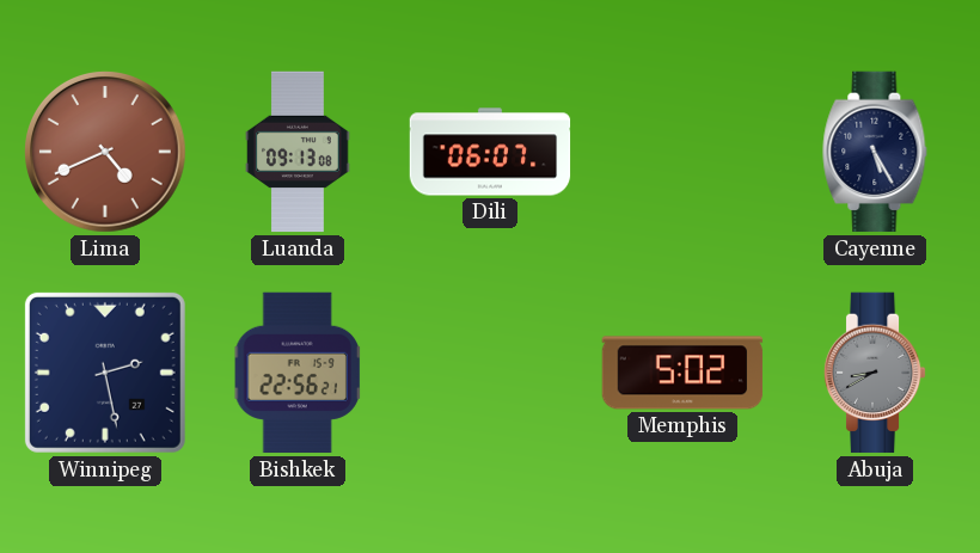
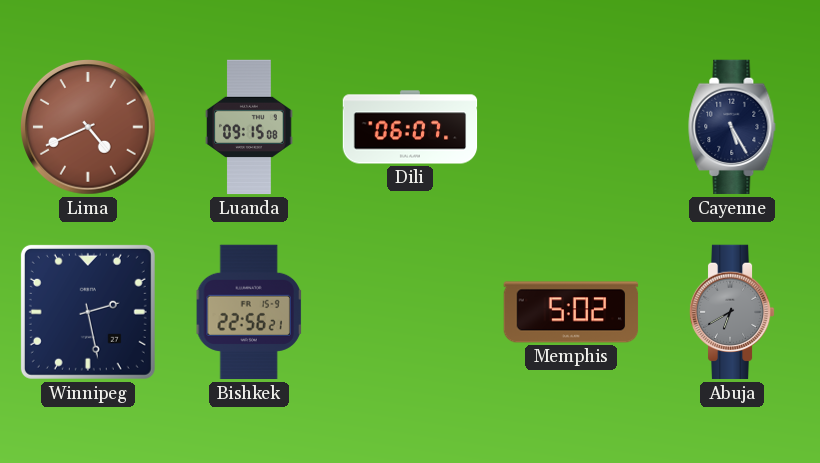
Luanda: 09:13 -> 09:15 (249, 127)
Abuja: 8:40 -> 6:40 (732, 312)
